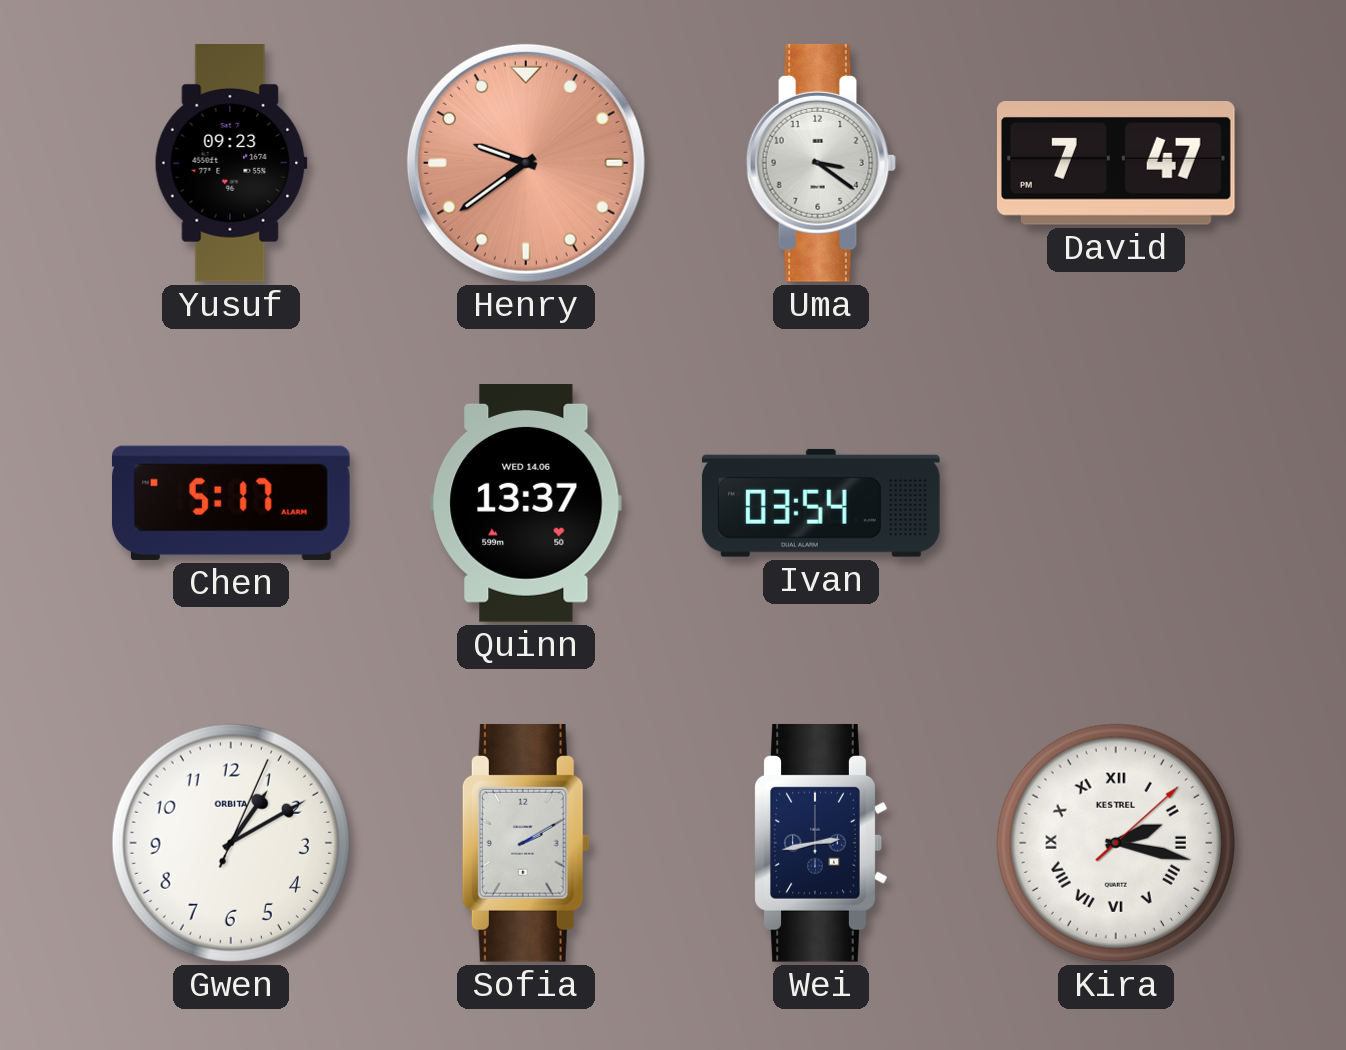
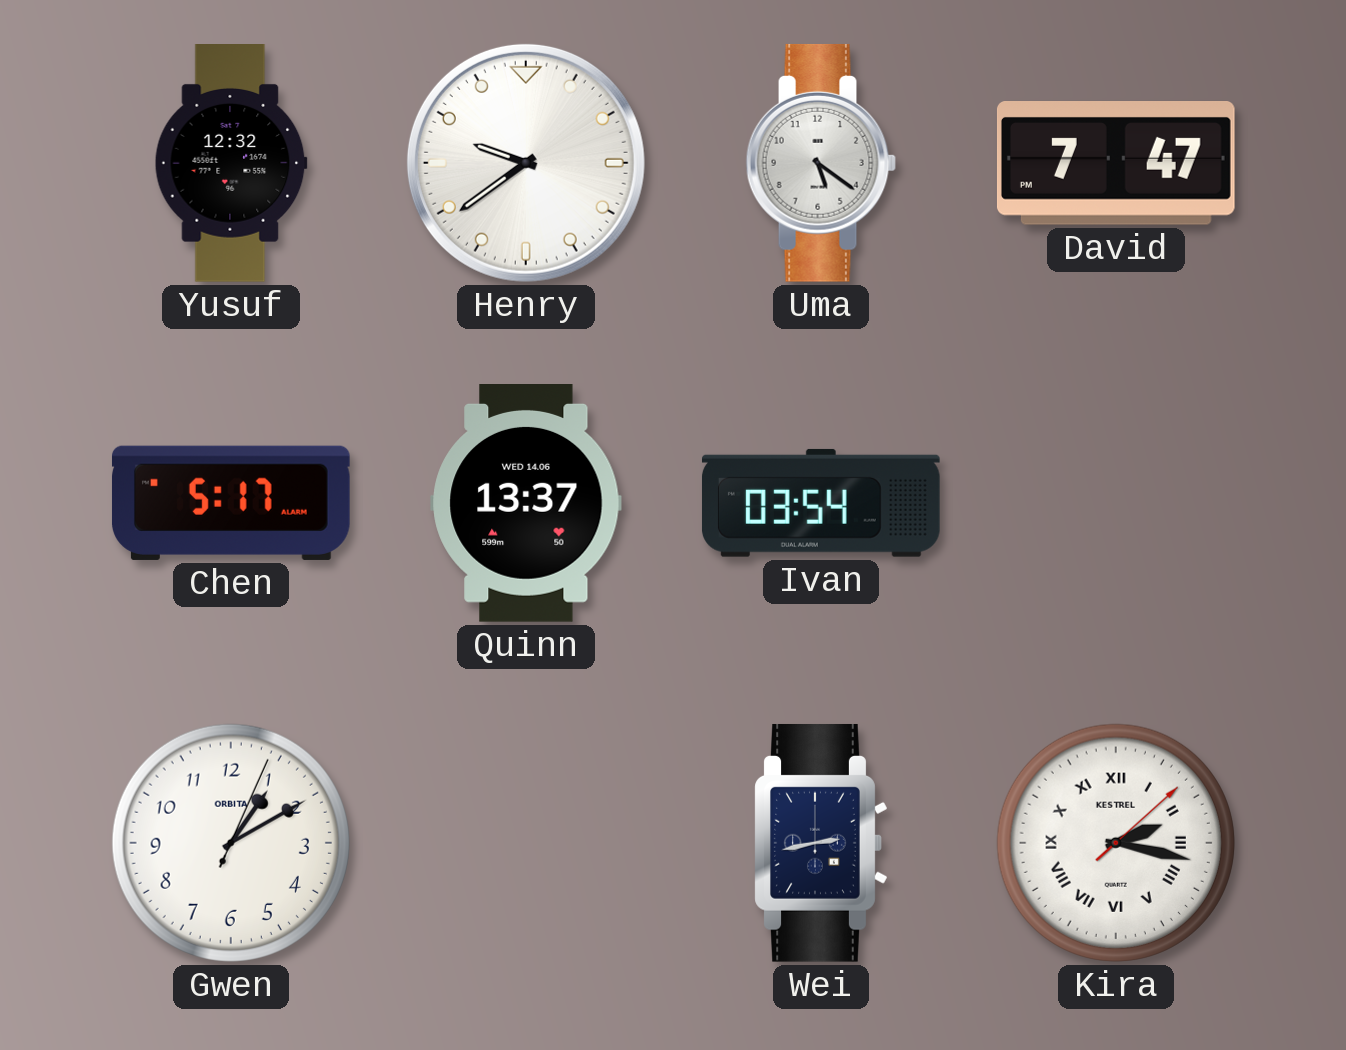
Yusuf: 09:23 -> 12:32 (231, 164)
Henry dial: salmon -> white (526, 163)
Uma: 3:21 -> 5:21 (821, 163)
Sofia: 2:10 -> none (526, 843)
